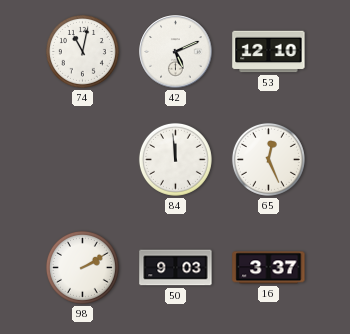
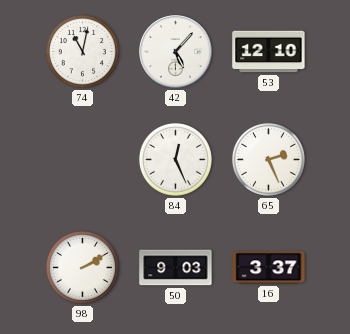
42: 5:11 -> 5:07 (176, 52)
84: 11:59 -> 12:26 (175, 159)
65: 12:26 -> 2:26 (268, 159)
